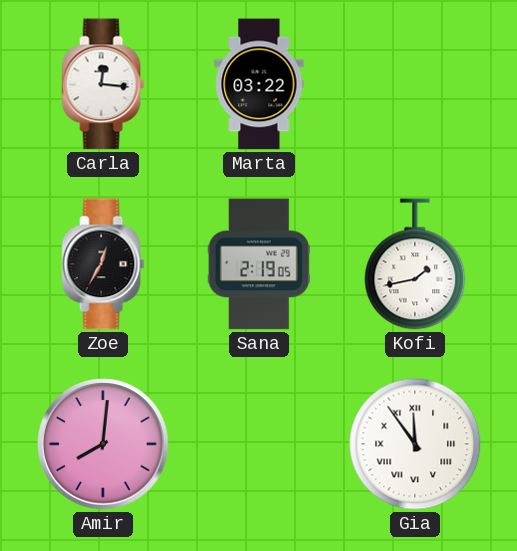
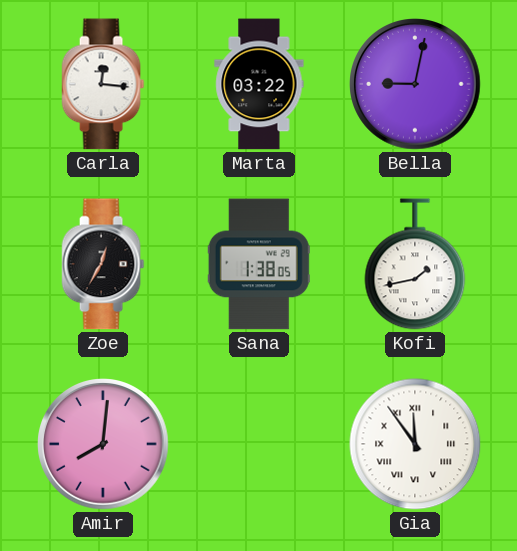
Bella: none -> 9:02 (415, 84)
Sana: 2:19 -> 1:38 (259, 264)
